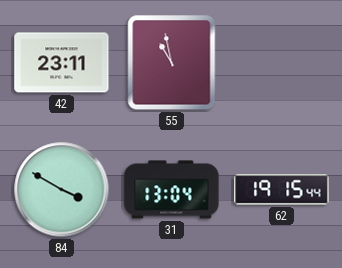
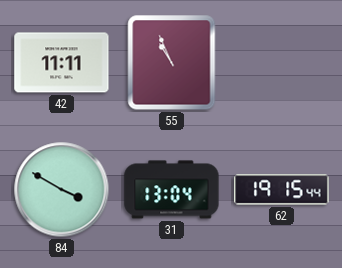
42: 23:11 -> 11:11 (62, 63)
55: 10:58 -> 10:56 (172, 63)
